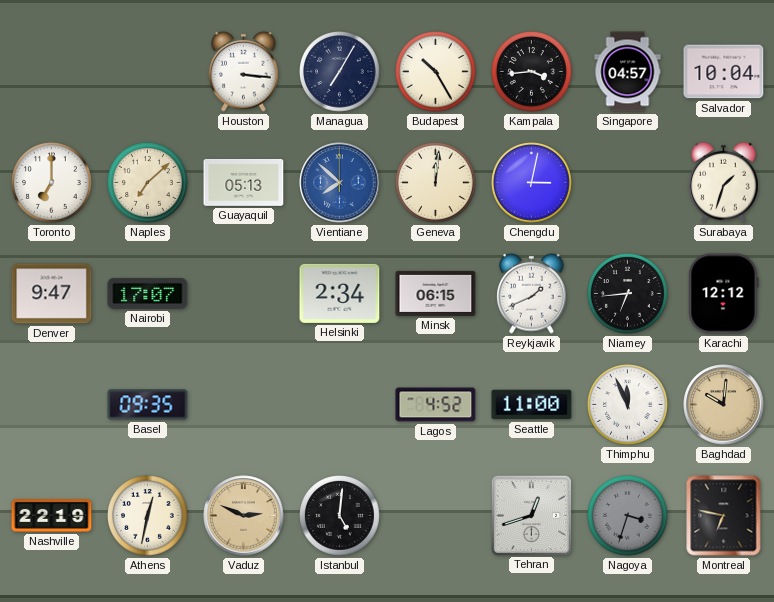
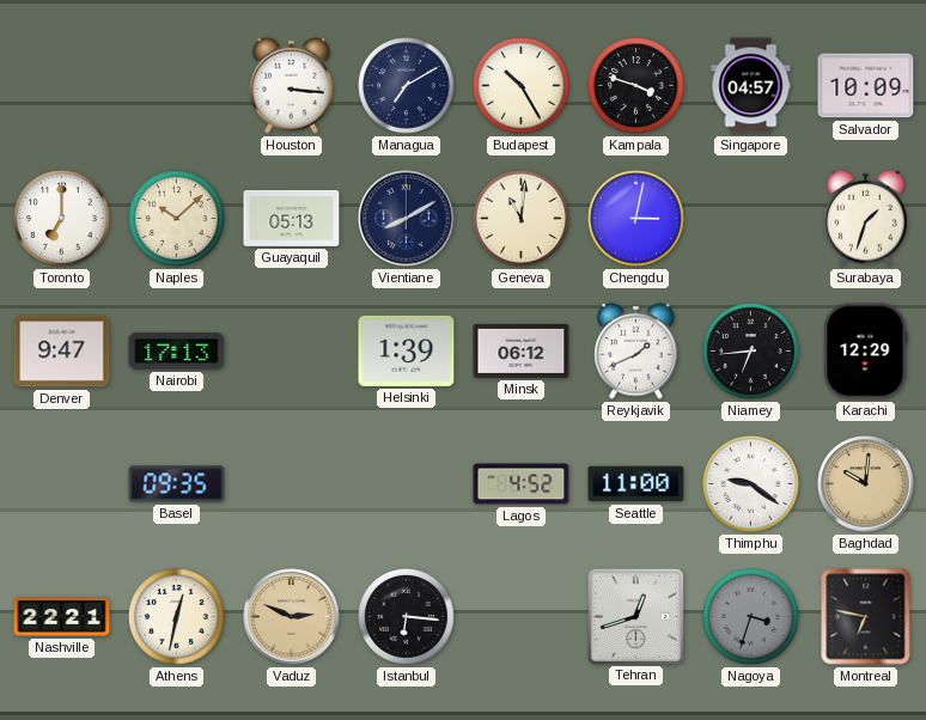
Managua: 7:05 -> 7:10 (407, 86)
Kampala: 3:44 -> 3:48 (636, 86)
Salvador: 10:04 -> 10:09 (866, 86)
Naples: 7:08 -> 10:08 (177, 219)
Vientiane: 7:52 -> 8:10 (407, 219)
Vientiane dial: blue -> navy (407, 219)
Geneva: 12:01 -> 11:01 (522, 219)
Nairobi: 17:07 -> 17:13 (177, 350)
Helsinki: 2:34 -> 1:39 (407, 350)
Minsk: 06:15 -> 06:12 (522, 350)
Karachi: 12:12 -> 12:29 (866, 352)
Thimphu: 11:56 -> 9:21 (751, 484)
Nashville: 22:19 -> 22:21 (62, 617)
Istanbul: 5:01 -> 6:16 (407, 617)
